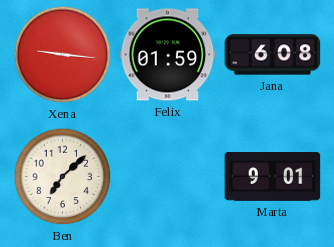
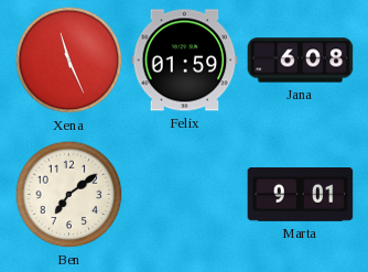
Xena: 9:16 -> 11:26 (69, 61)
Ben: 7:08 -> 7:09 (69, 195)
